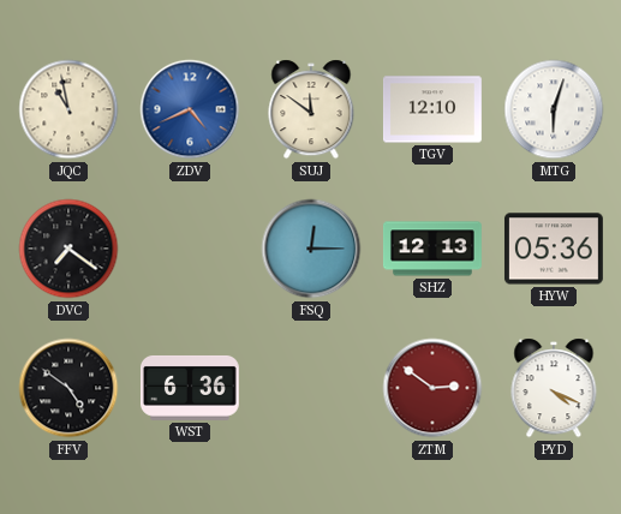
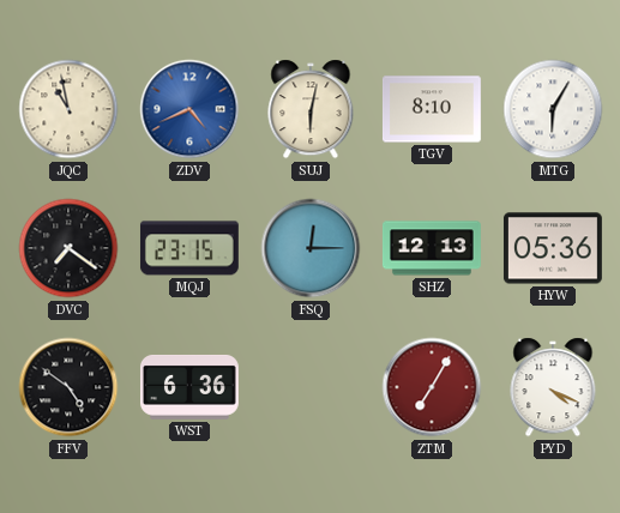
SUJ: 11:51 -> 6:02 (311, 109)
TGV: 12:10 -> 8:10 (432, 109)
MTG: 6:03 -> 6:05 (553, 109)
MQJ: none -> 23:15 (189, 248)
ZTM: 2:51 -> 7:05 (432, 387)
